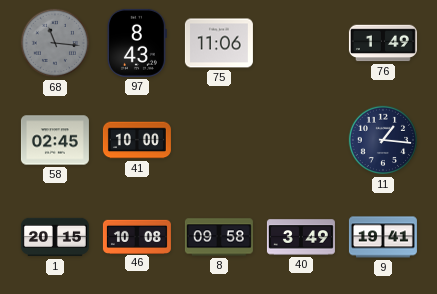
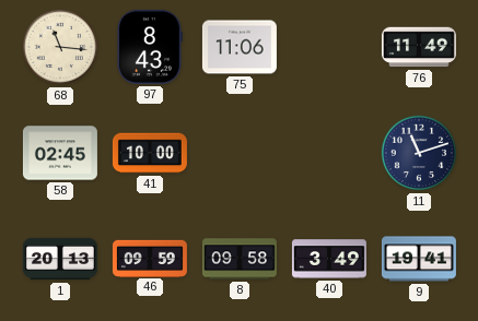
68 dial: grey -> cream (60, 47)
76: 1:49 -> 11:49 (419, 47)
11: 1:16 -> 11:12 (419, 153)
1: 20:15 -> 20:13 (60, 259)
46: 10:08 -> 09:59 (150, 258)
